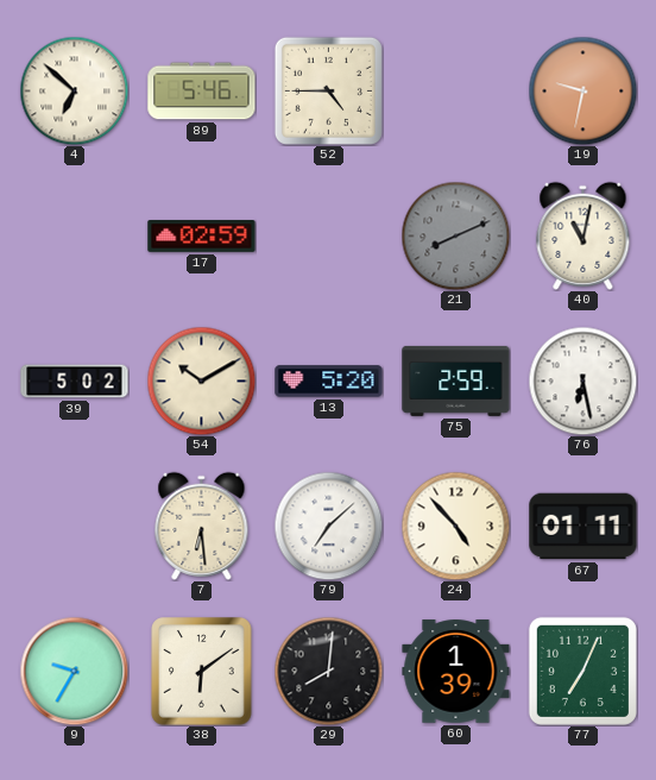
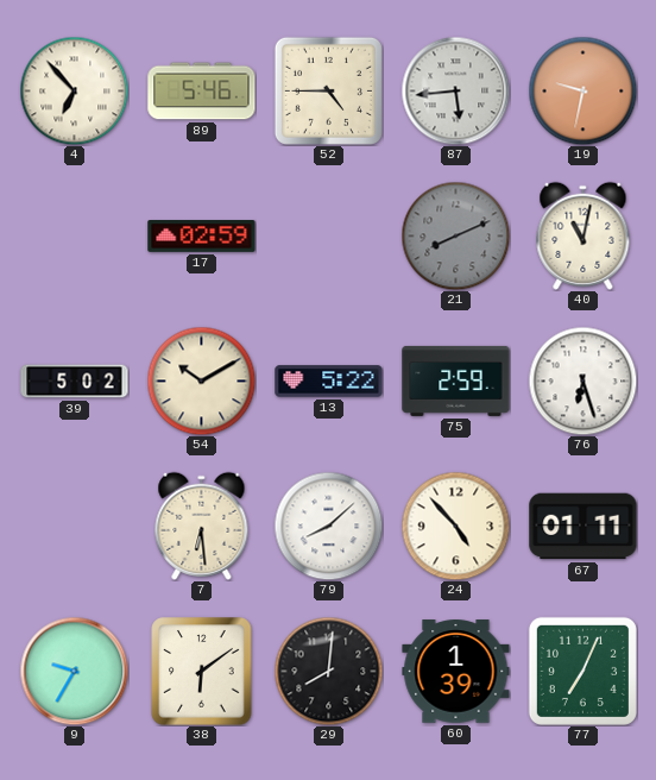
4: 6:52 -> 6:53 (74, 90)
87: none -> 5:44 (455, 90)
13: 5:20 -> 5:22 (329, 382)
76: 6:28 -> 6:27 (582, 380)
79: 7:08 -> 8:08 (328, 526)
